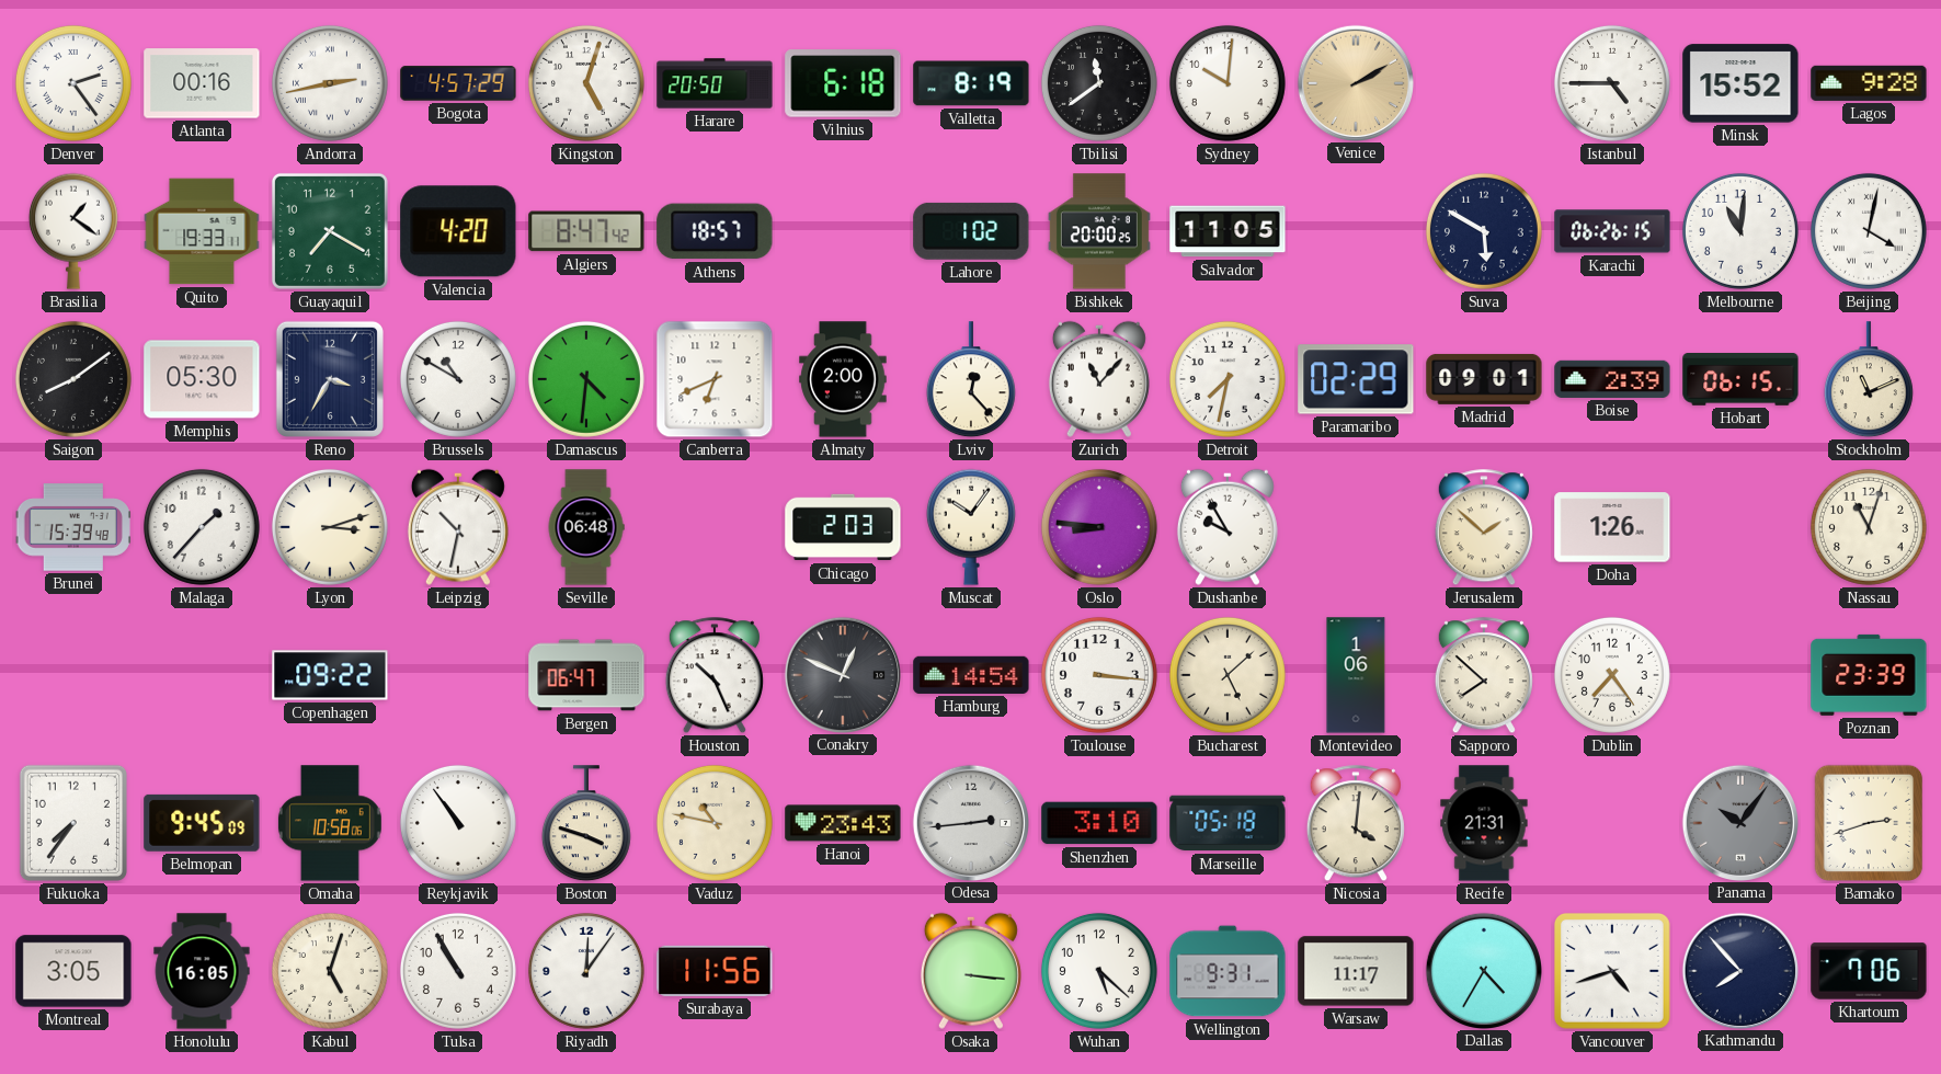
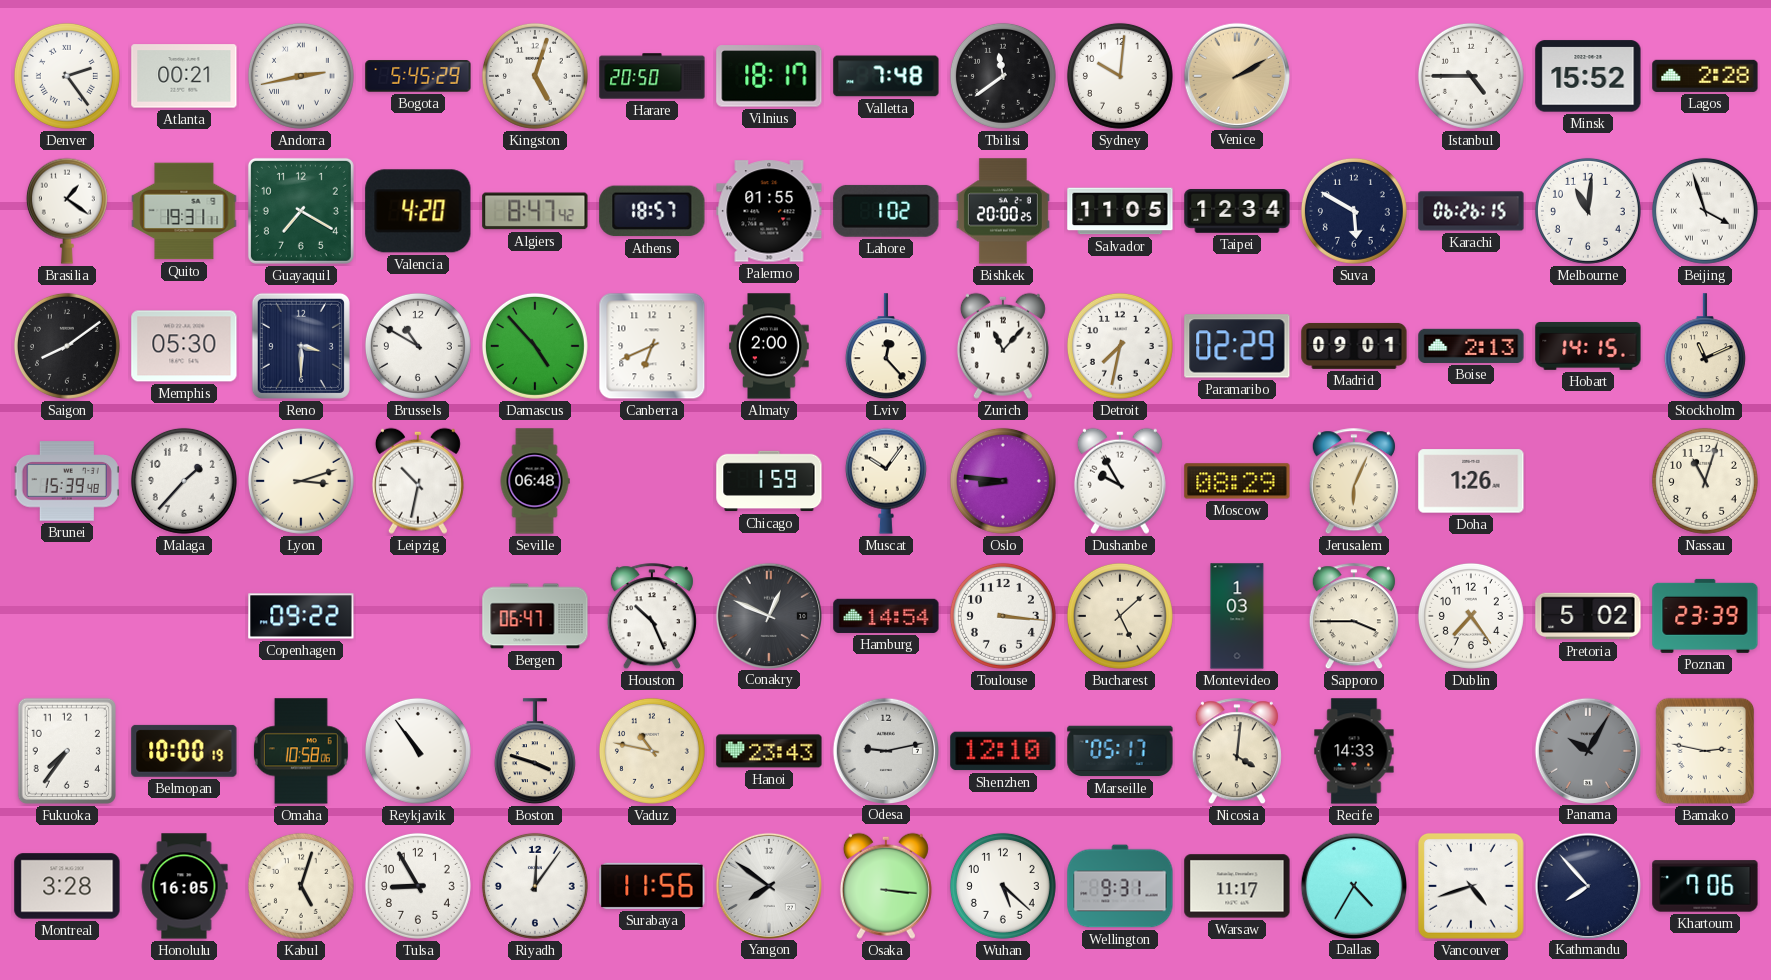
Atlanta: 00:16 -> 00:21 (184, 76)
Bogota: 4:57 -> 5:45 (418, 76)
Vilnius: 6:18 -> 18:17 (769, 76)
Valletta: 8:19 -> 7:48 (886, 76)
Lagos: 9:28 -> 2:28 (1705, 76)
Quito: 19:33 -> 19:31 (184, 211)
Palermo: none -> 01:55 (769, 211)
Taipei: none -> 12:34 (1237, 211)
Beijing: 4:02 -> 3:57 (1705, 211)
Reno: 3:35 -> 3:30 (301, 346)
Damascus: 4:31 -> 4:53 (535, 346)
Boise: 2:39 -> 2:13 (1471, 346)
Hobart: 06:15 -> 14:15 (1588, 347)
Chicago: 2:03 -> 1:59 (769, 481)
Moscow: none -> 08:29 (1237, 481)
Jerusalem: 1:52 -> 6:04 (1354, 482)
Montevideo: 1:06 -> 1:03 (1237, 616)
Sapporo: 7:52 -> 3:45 (1354, 617)
Pretoria: none -> 5:02 (1588, 616)
Belmopan: 9:45 -> 10:00 (184, 751)
Odesa: 2:44 -> 9:13 (885, 750)
Shenzhen: 3:10 -> 12:10 (1003, 751)
Marseille: 05:18 -> 05:17 (1120, 751)
Recife: 21:31 -> 14:33 (1354, 751)
Panama: 10:06 -> 10:05 (1587, 750)
Bamako: 2:42 -> 2:47 (1705, 751)
Montreal: 3:05 -> 3:28 (67, 886)
Tulsa: 10:55 -> 8:55 (418, 886)
Yangon: none -> 7:51 (768, 885)
